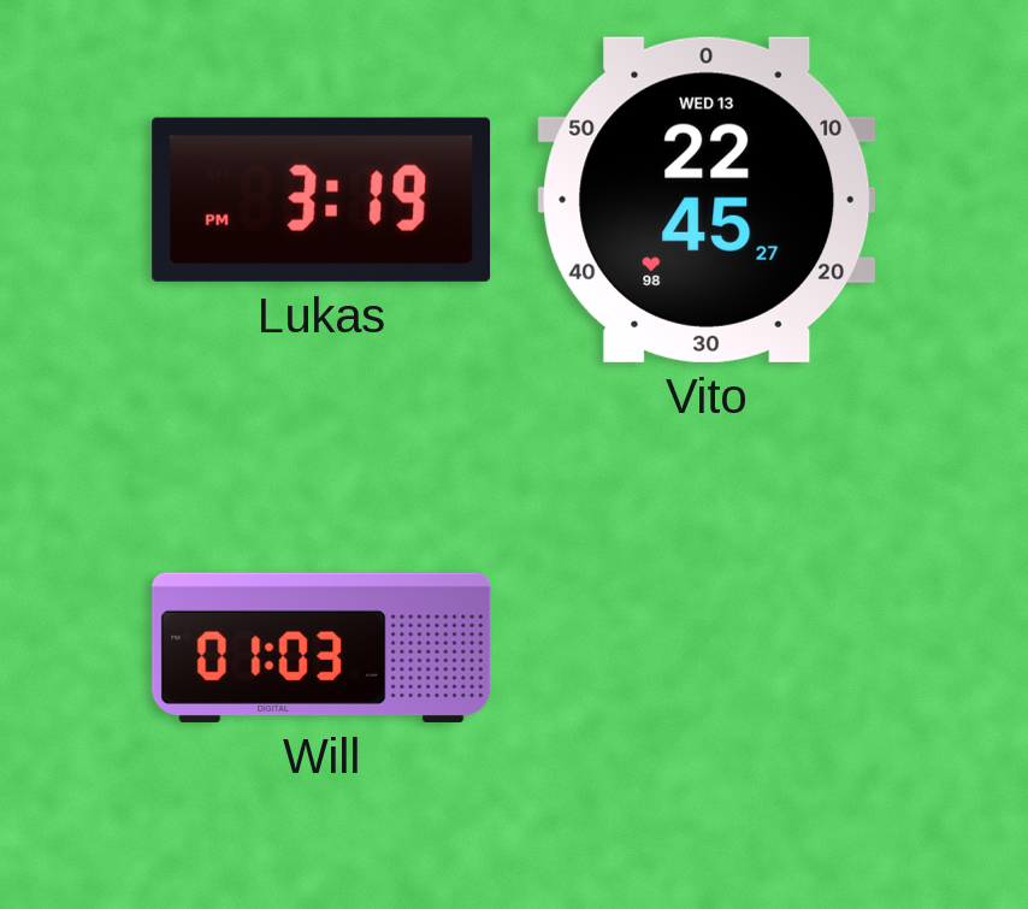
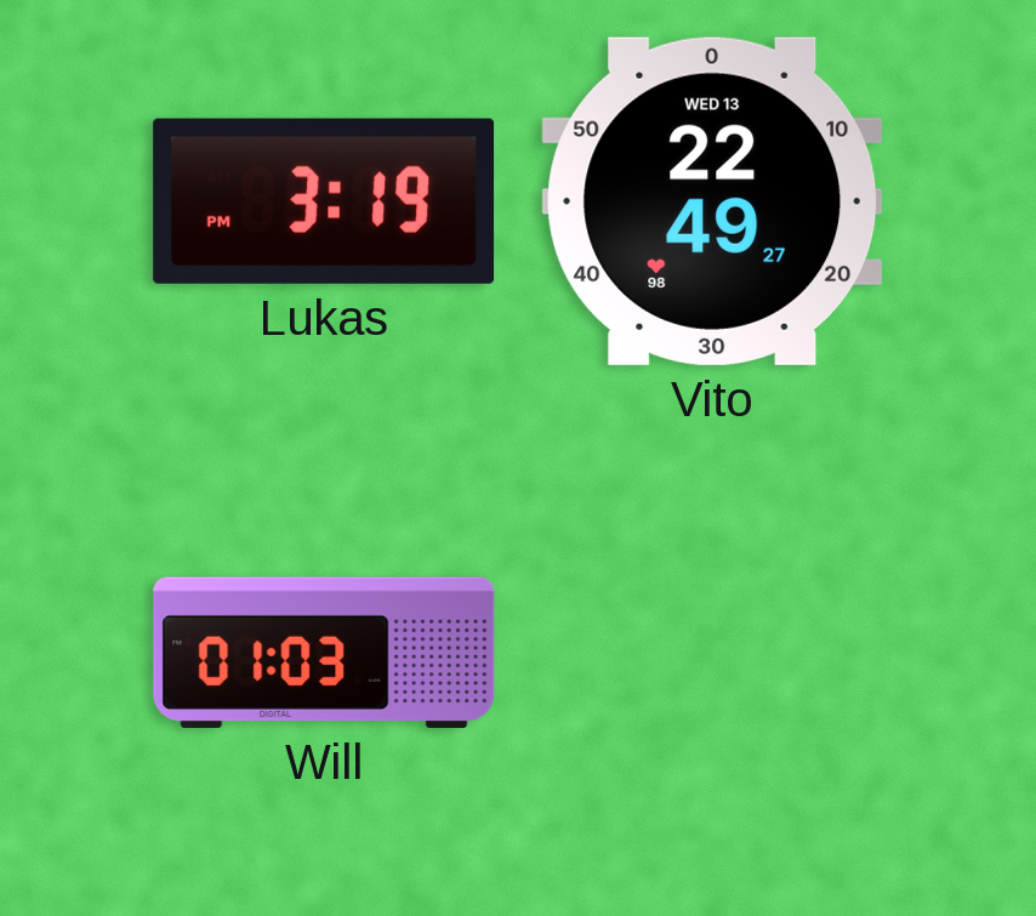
Vito: 22:45 -> 22:49 (712, 201)
